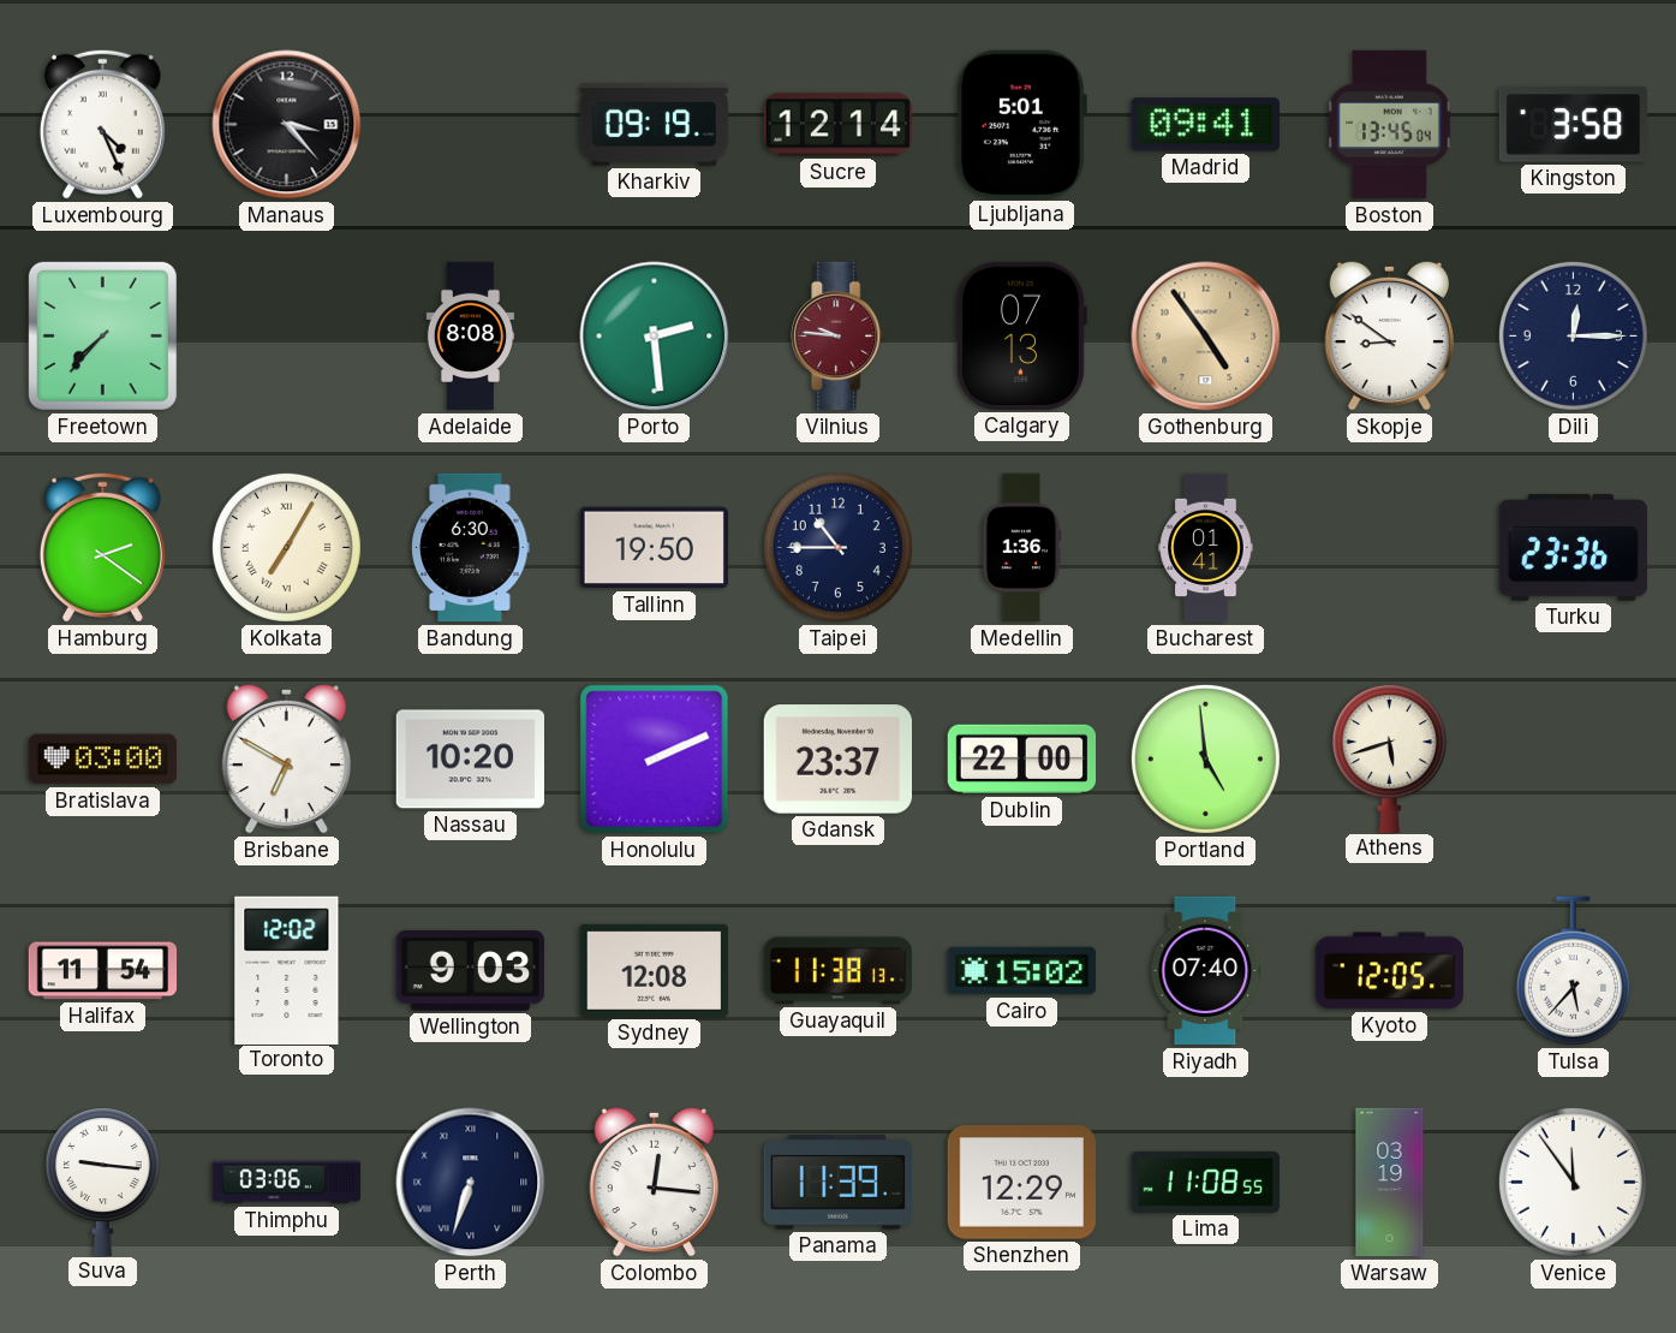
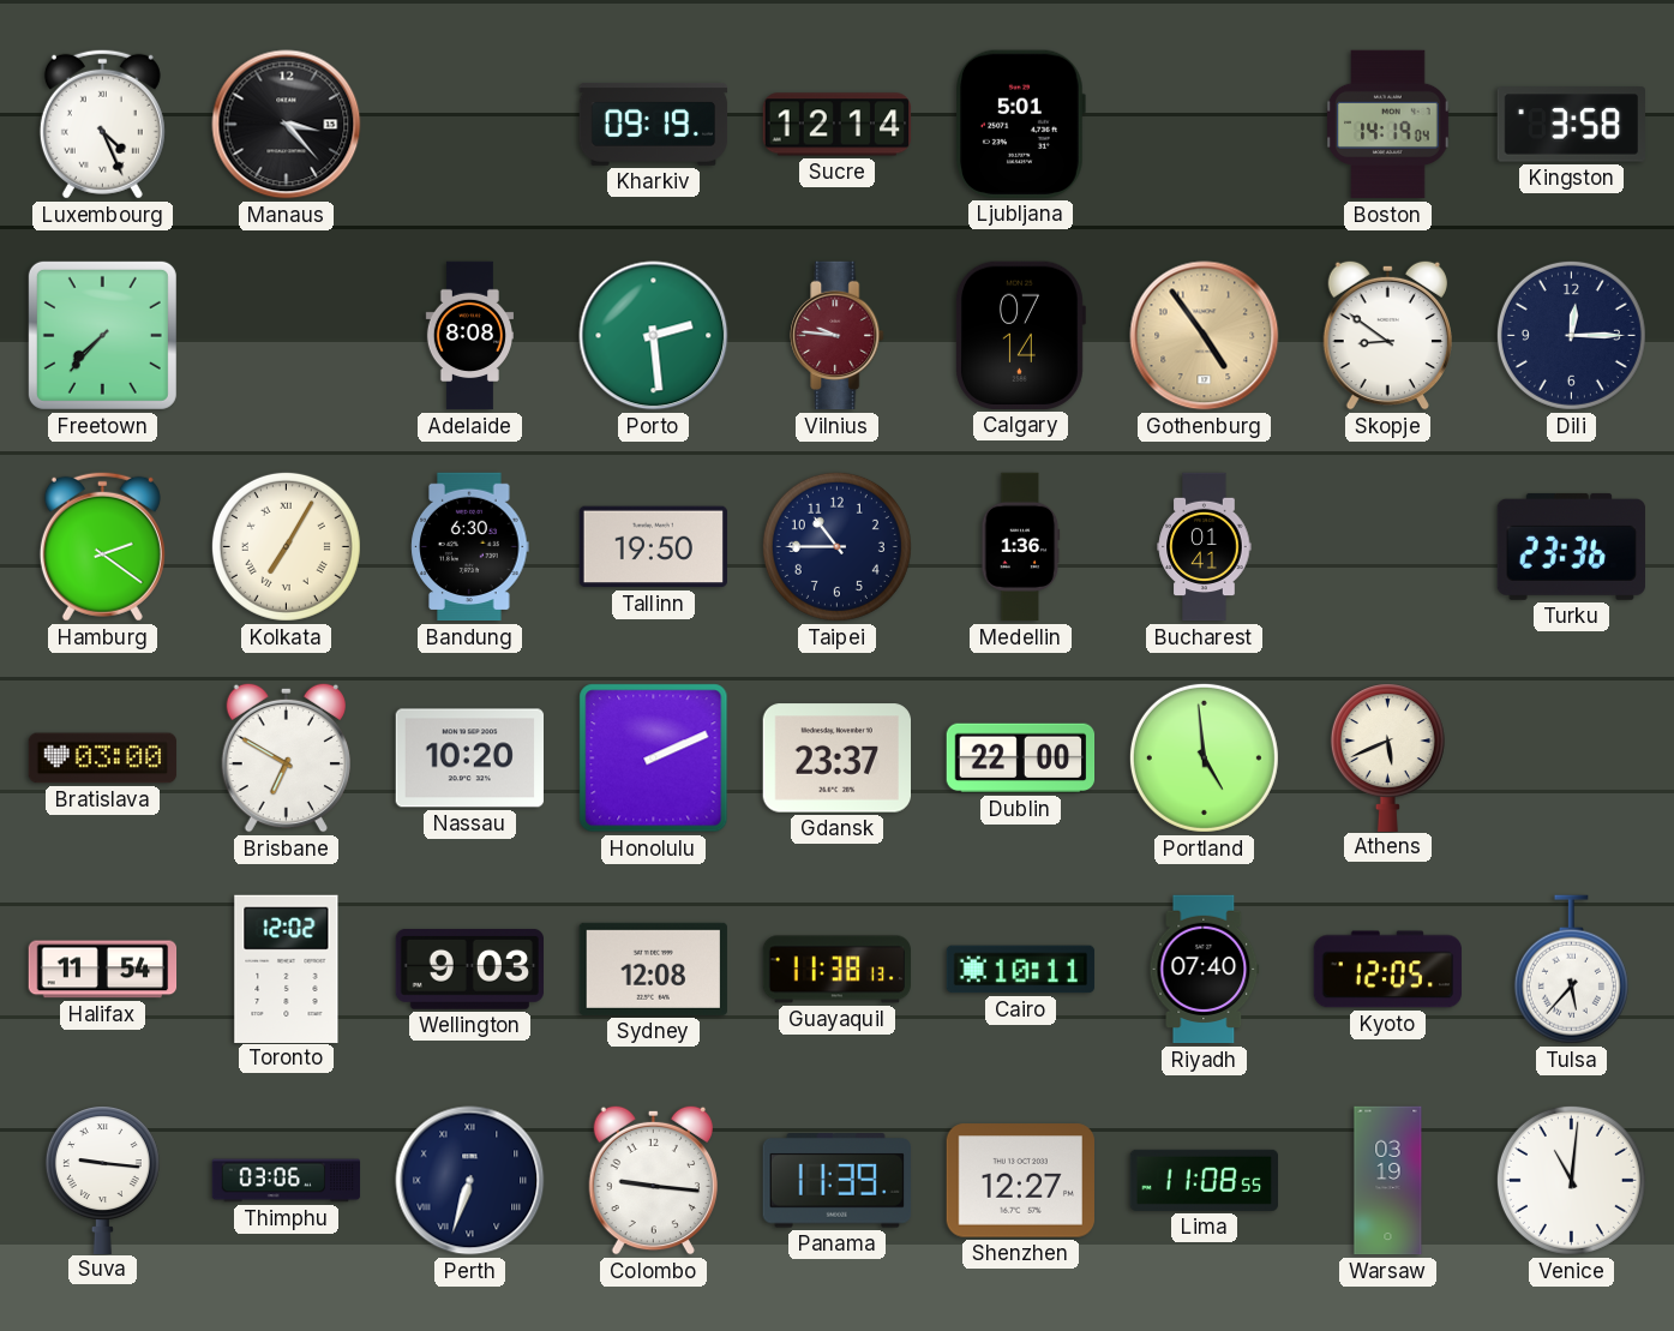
Madrid: 09:41 -> none (1205, 125)
Boston: 13:45 -> 14:19 (1388, 125)
Calgary: 07:13 -> 07:14 (1020, 335)
Athens: 5:42 -> 5:41 (1387, 757)
Cairo: 15:02 -> 10:11 (1021, 970)
Colombo: 12:16 -> 9:16 (653, 1180)
Shenzhen: 12:29 -> 12:27 (1020, 1181)
Venice: 11:54 -> 11:01 (1571, 1180)
